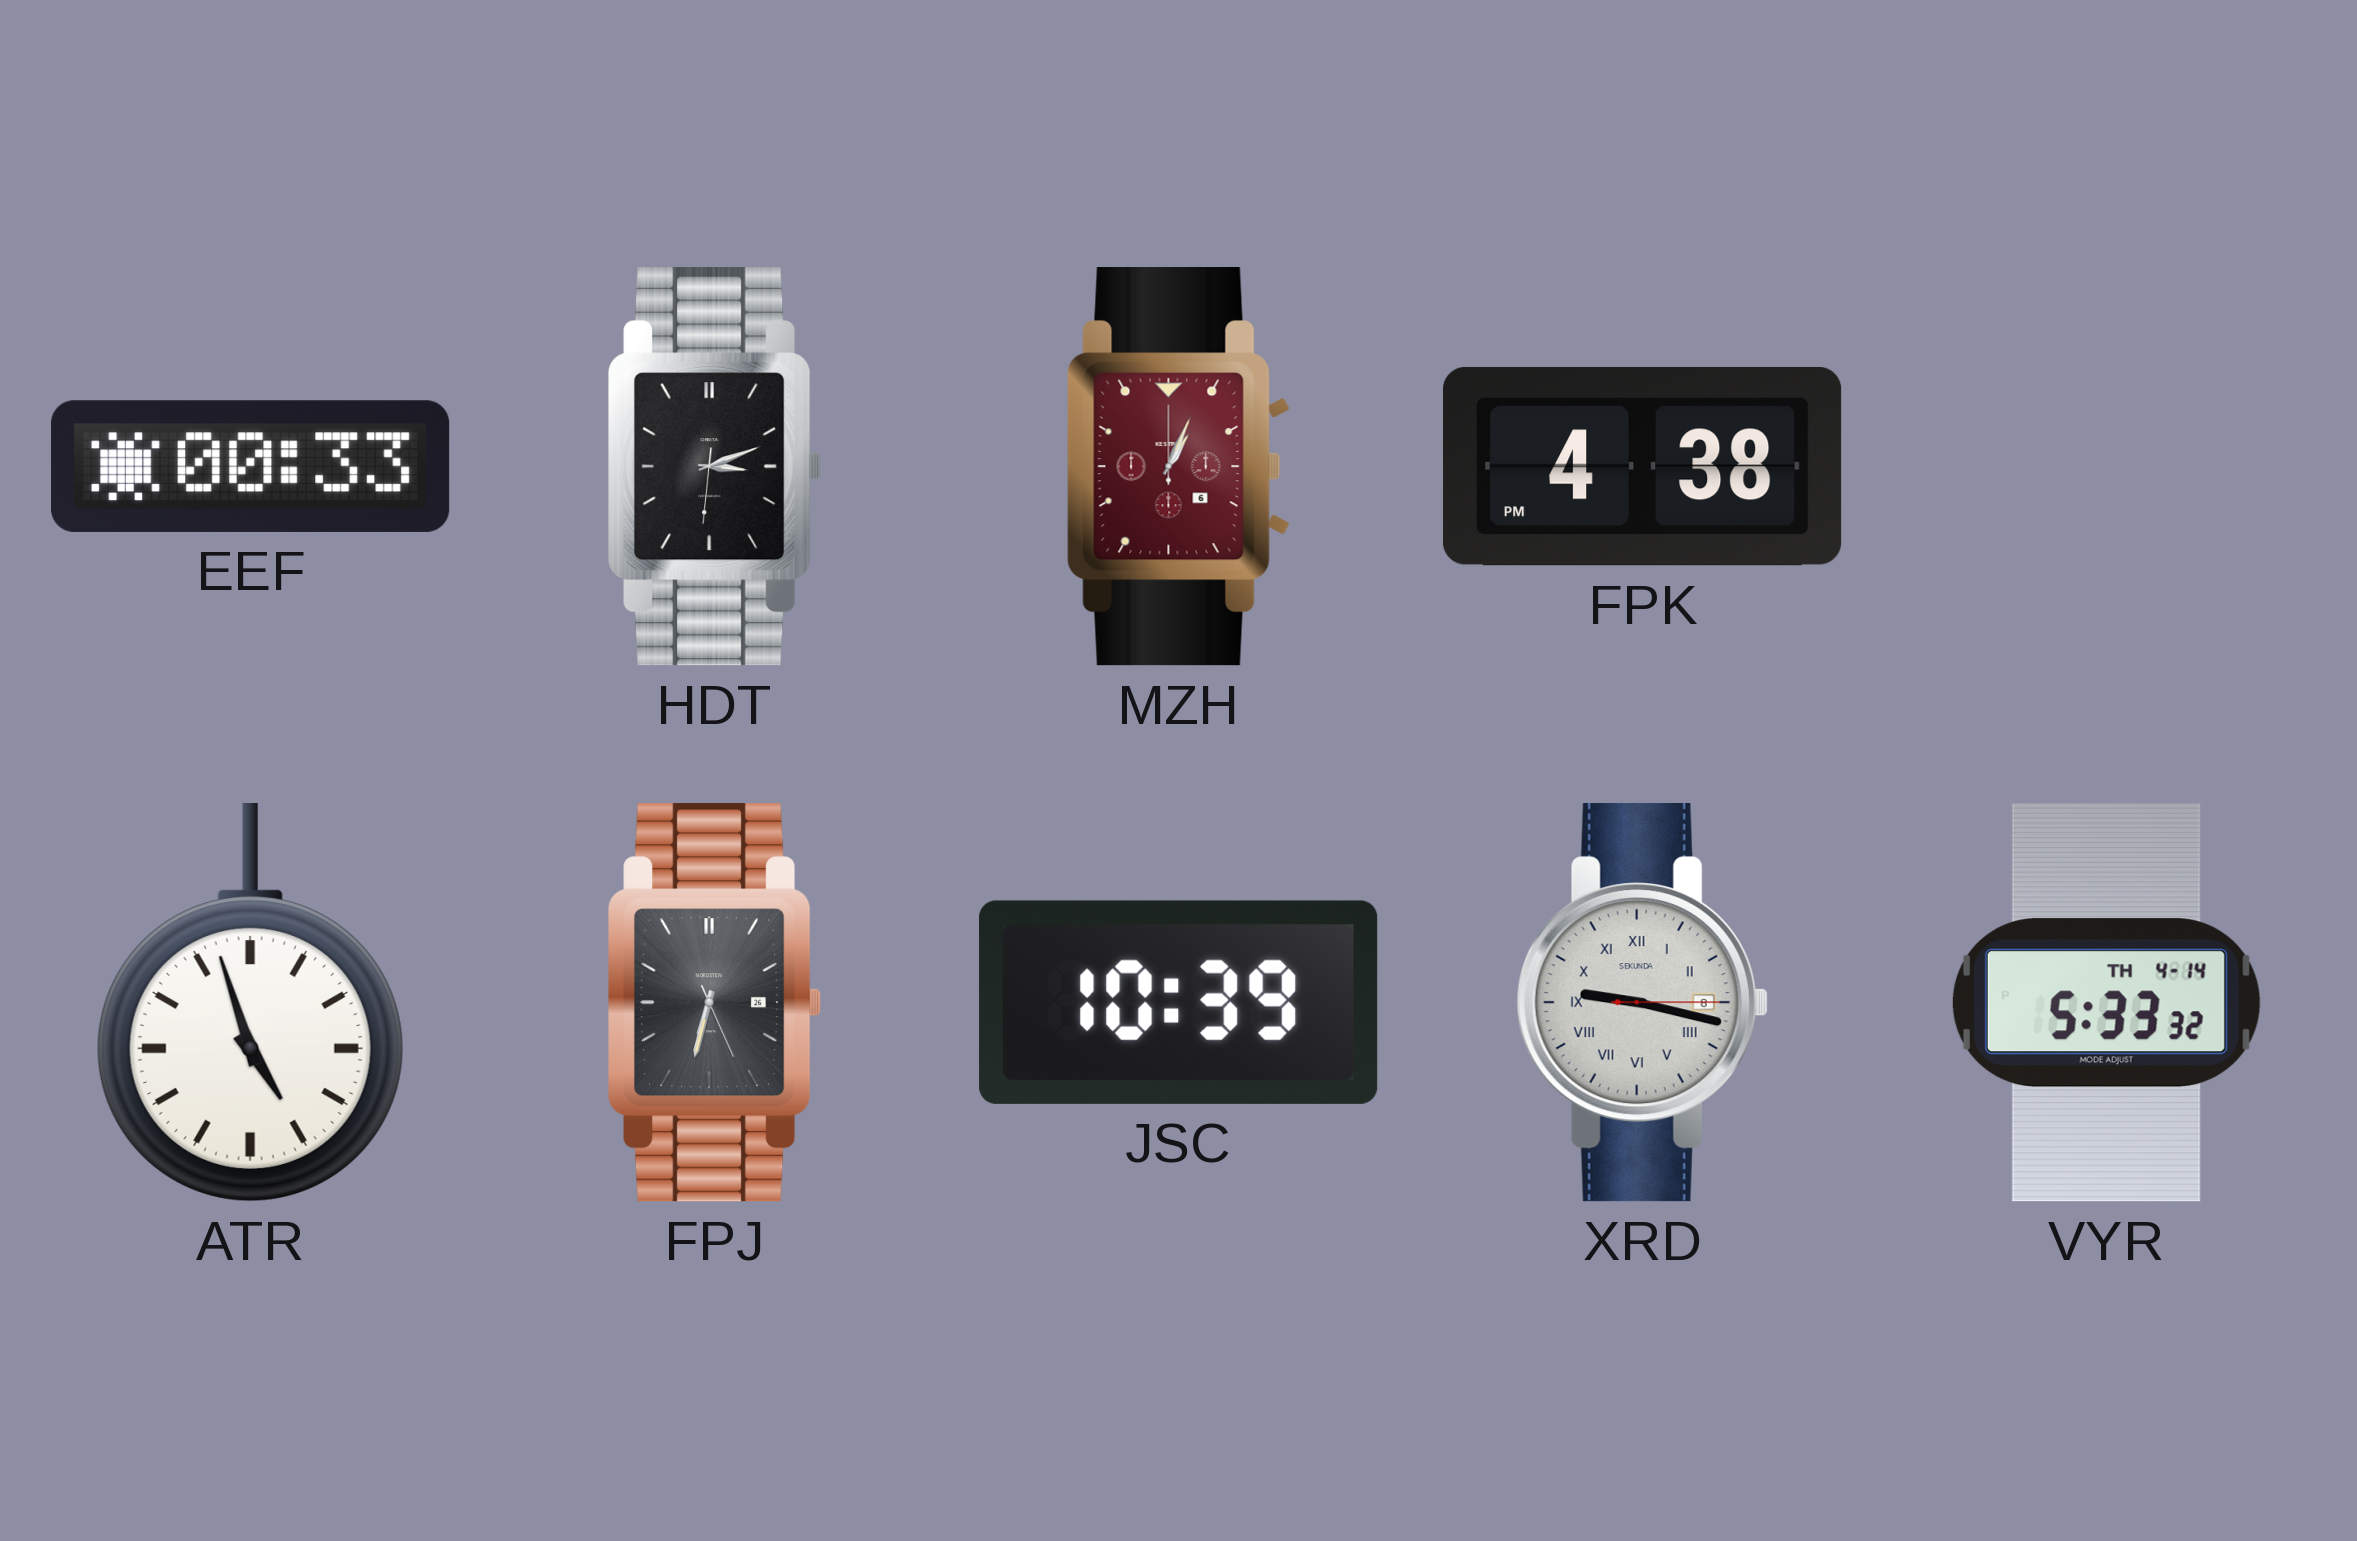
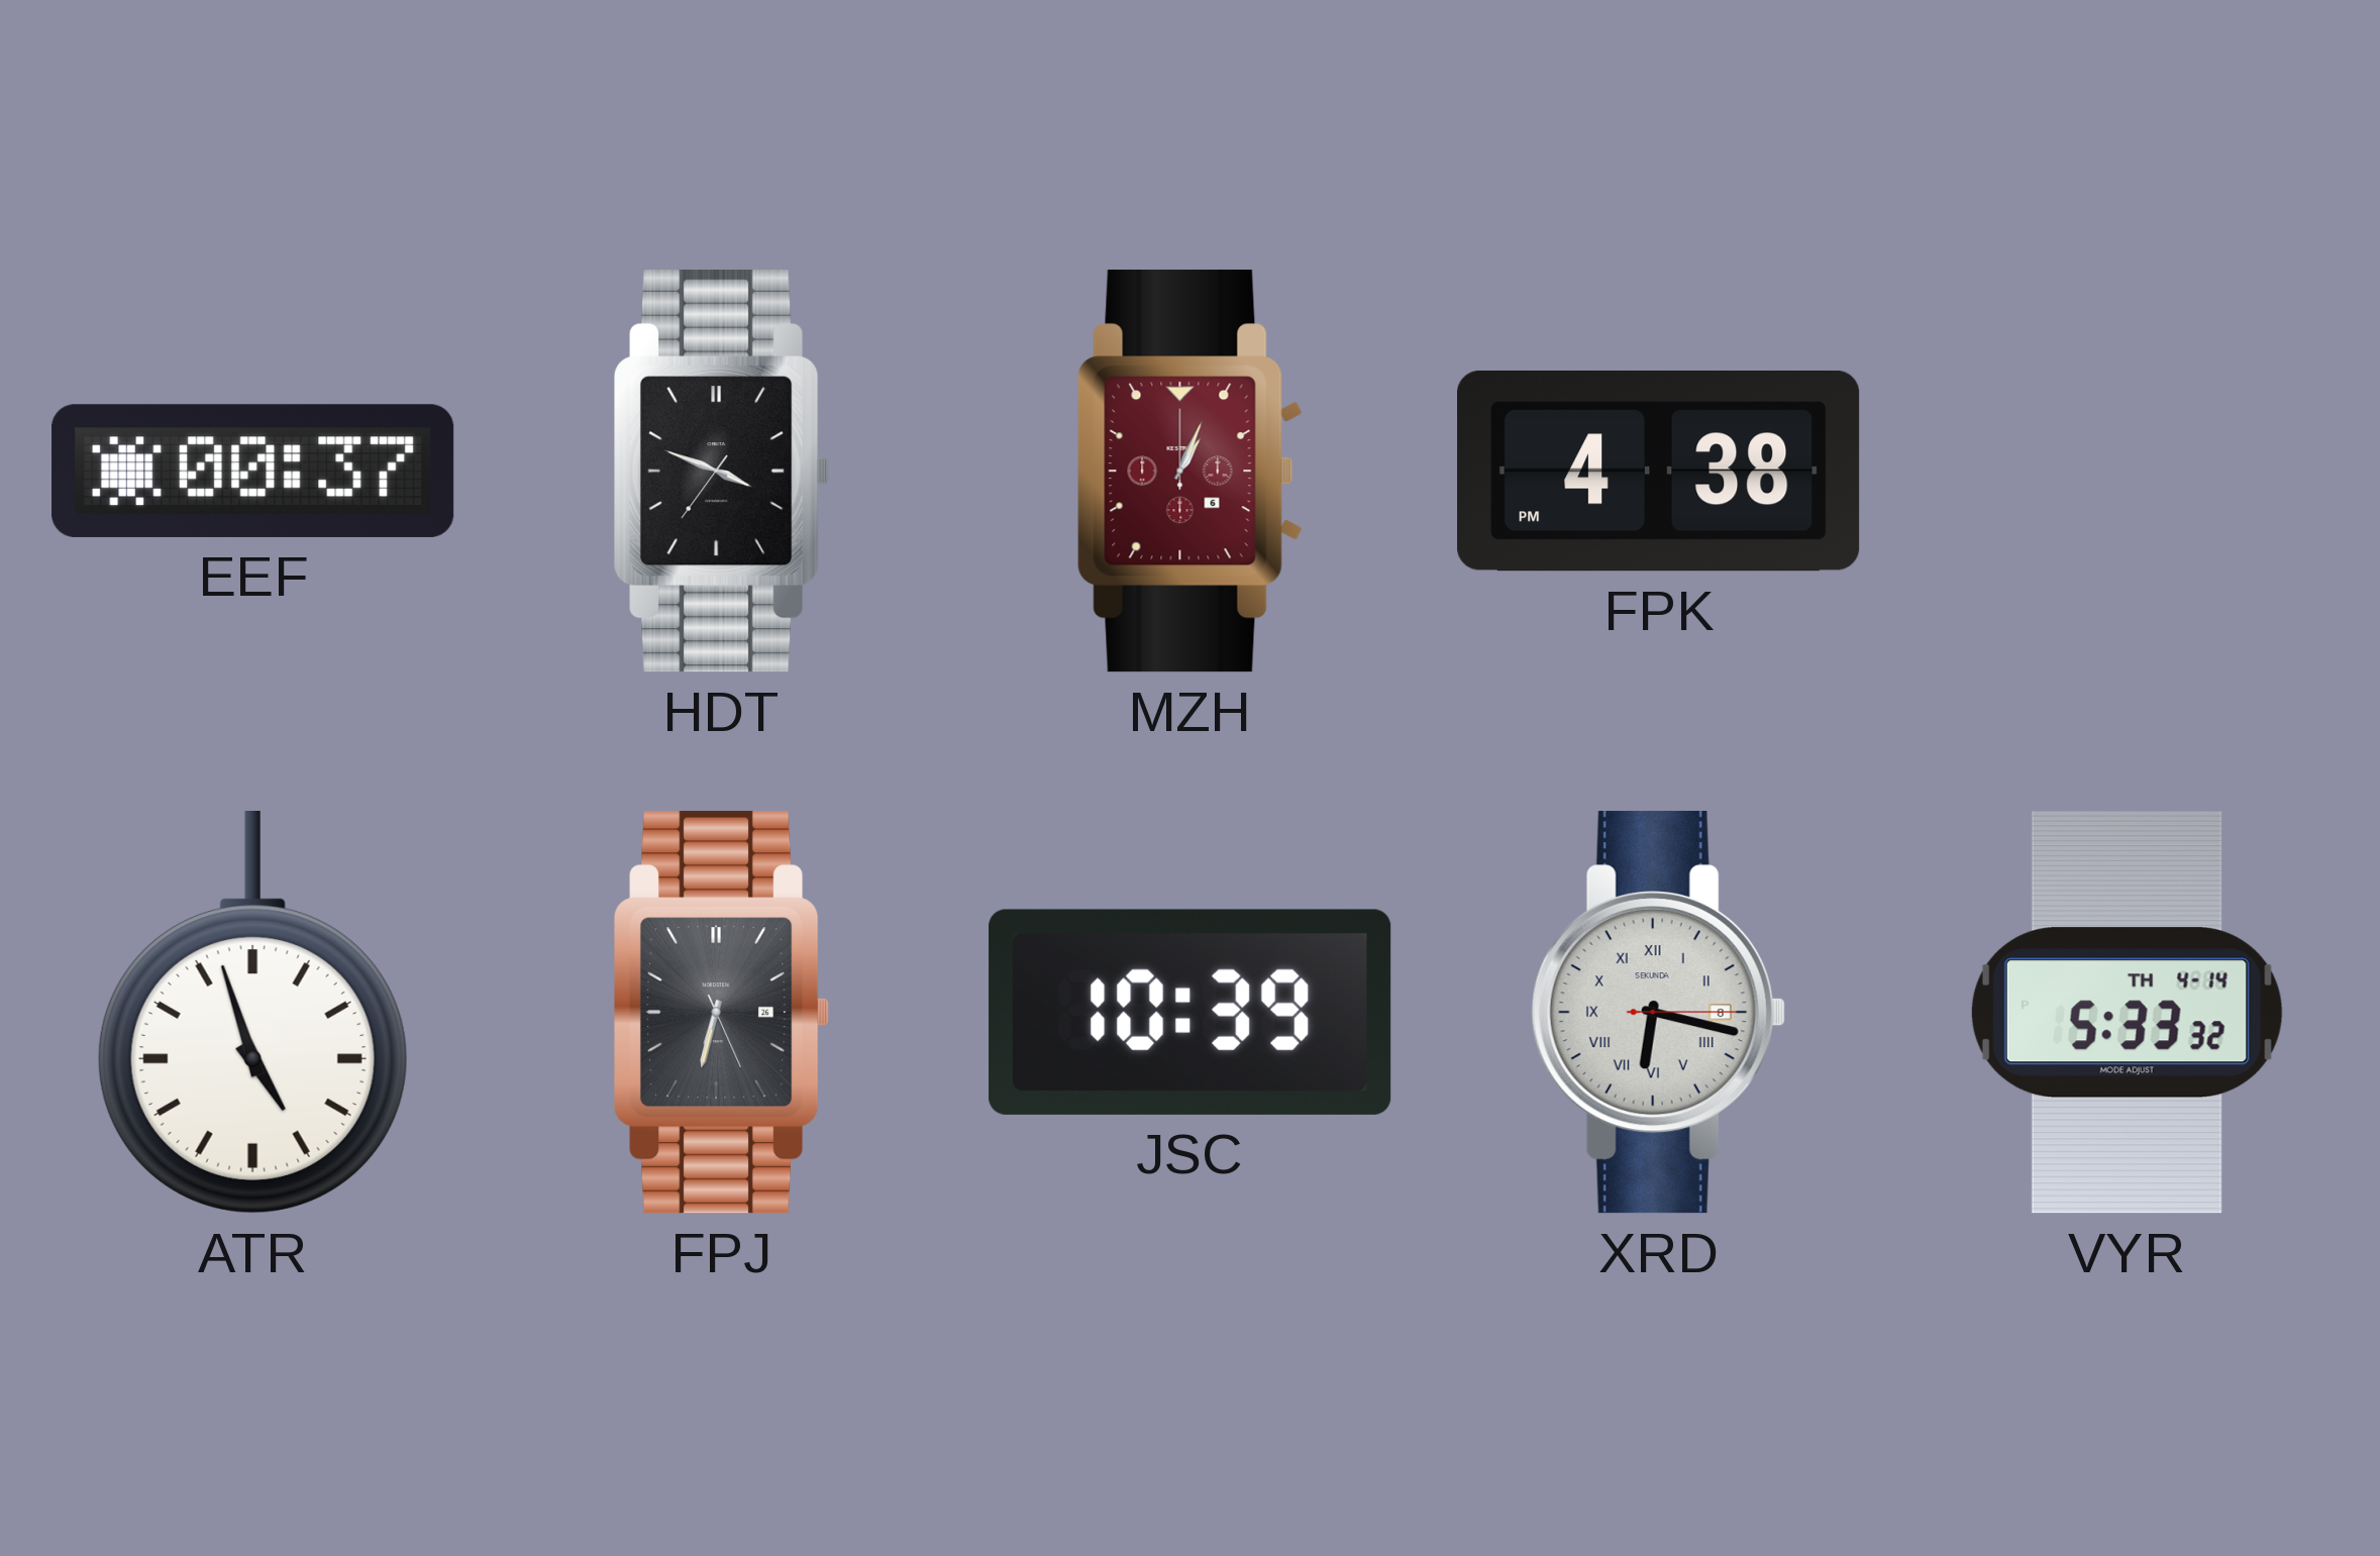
EEF: 00:33 -> 00:37 (253, 471)
HDT: 3:11 -> 3:48 (722, 472)
XRD: 9:17 -> 6:17 (1658, 1013)
